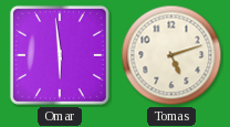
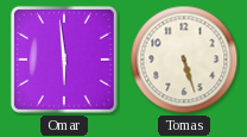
Tomas: 5:12 -> 5:27 (184, 60)
